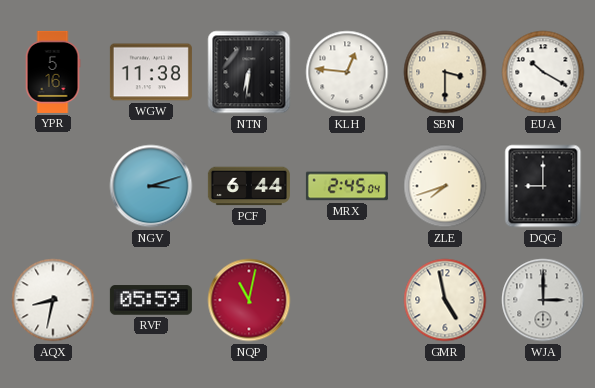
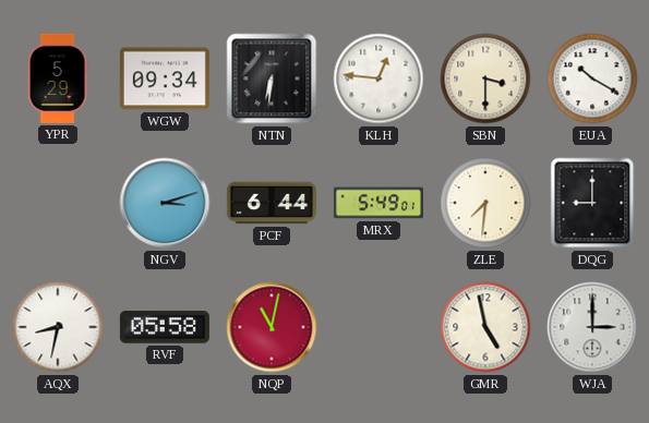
YPR: 5:16 -> 5:29 (58, 78)
WGW: 11:38 -> 09:34 (165, 78)
MRX: 2:45 -> 5:49 (378, 203)
ZLE: 7:42 -> 7:31 (485, 203)
RVF: 05:59 -> 05:58 (165, 327)
